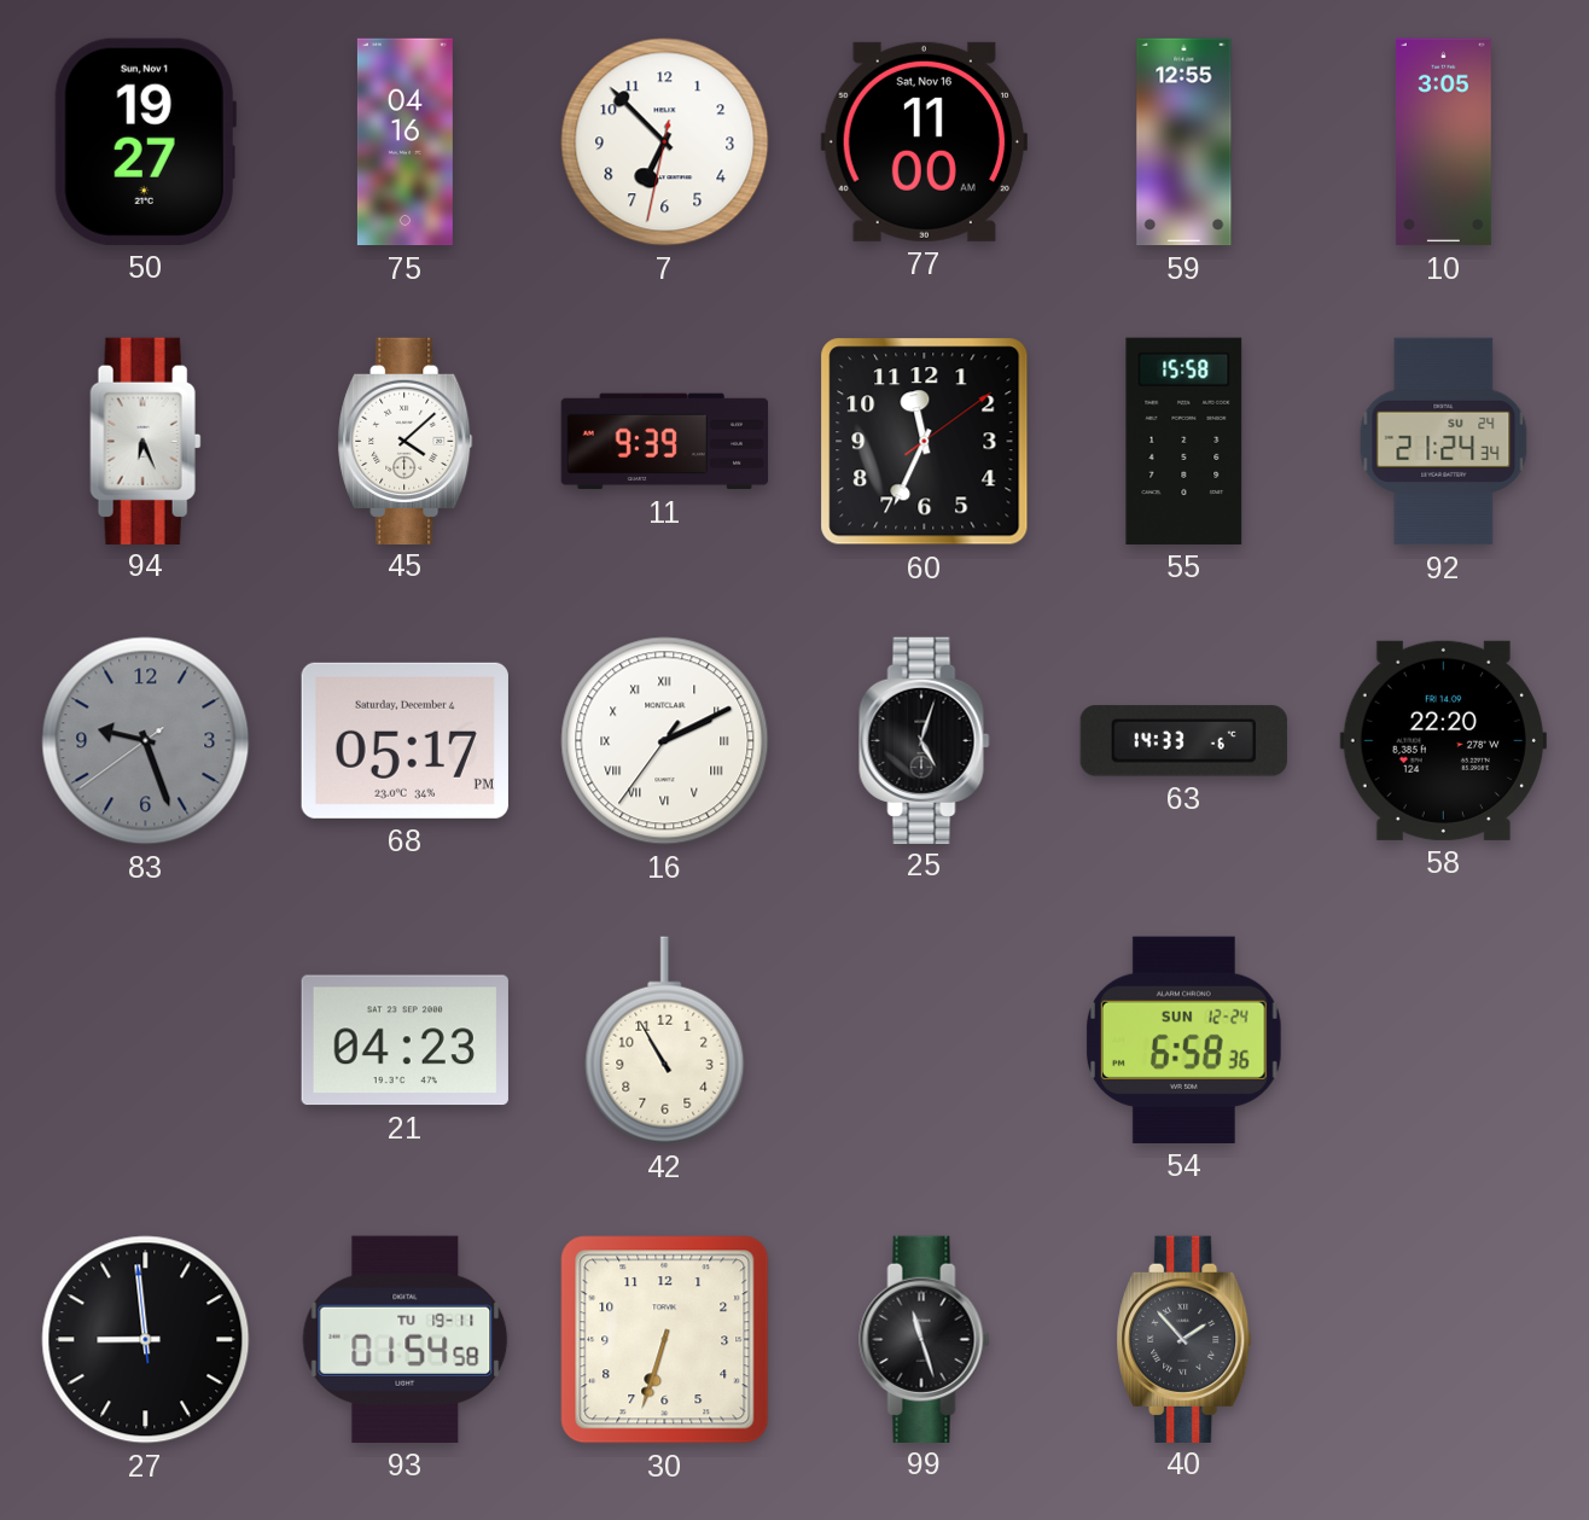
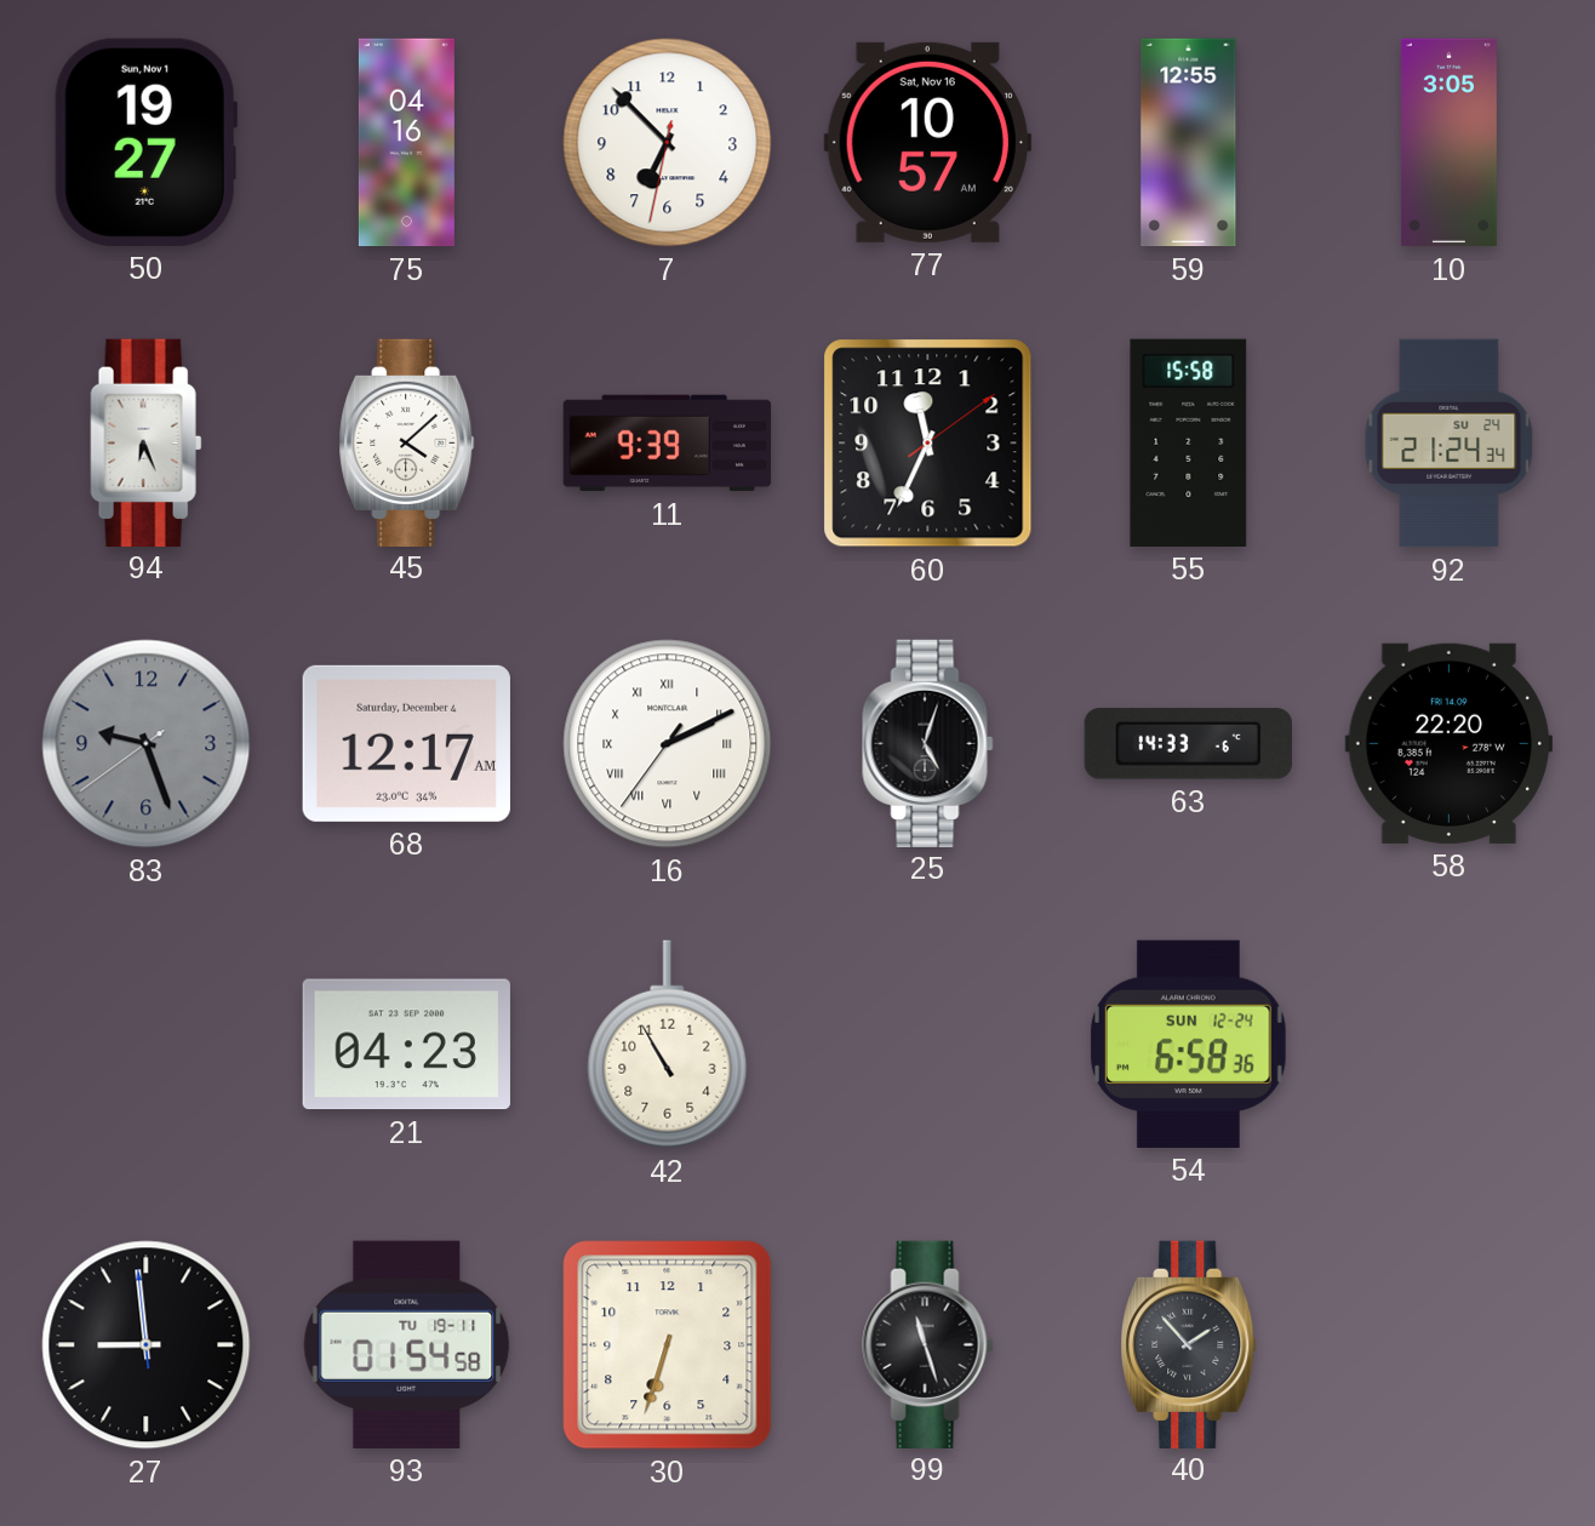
77: 11:00 -> 10:57 (927, 142)
68: 05:17 -> 12:17 (406, 743)
